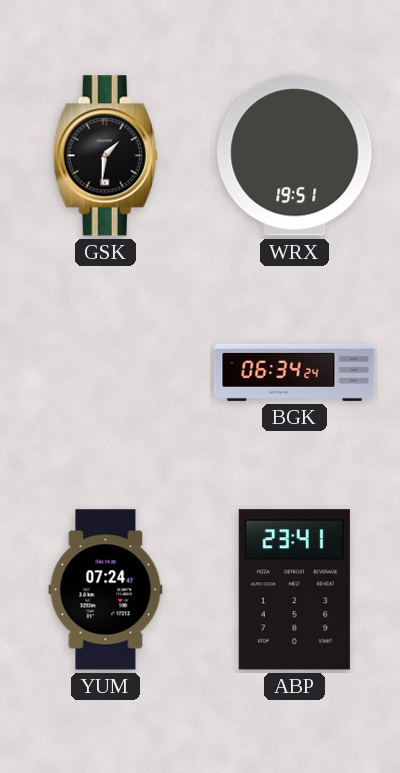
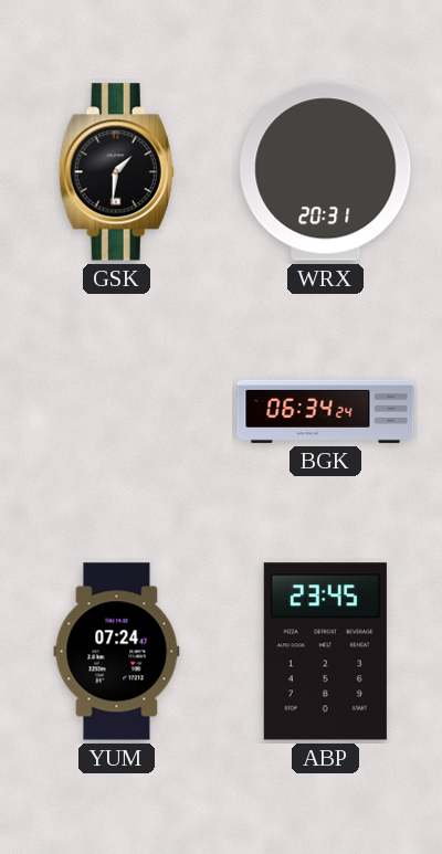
WRX: 19:51 -> 20:31 (326, 172)
ABP: 23:41 -> 23:45 (325, 652)
